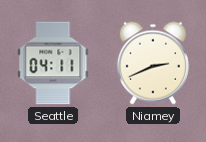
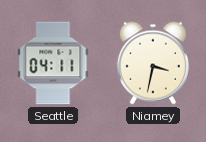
Niamey: 2:41 -> 3:32 (153, 63)
